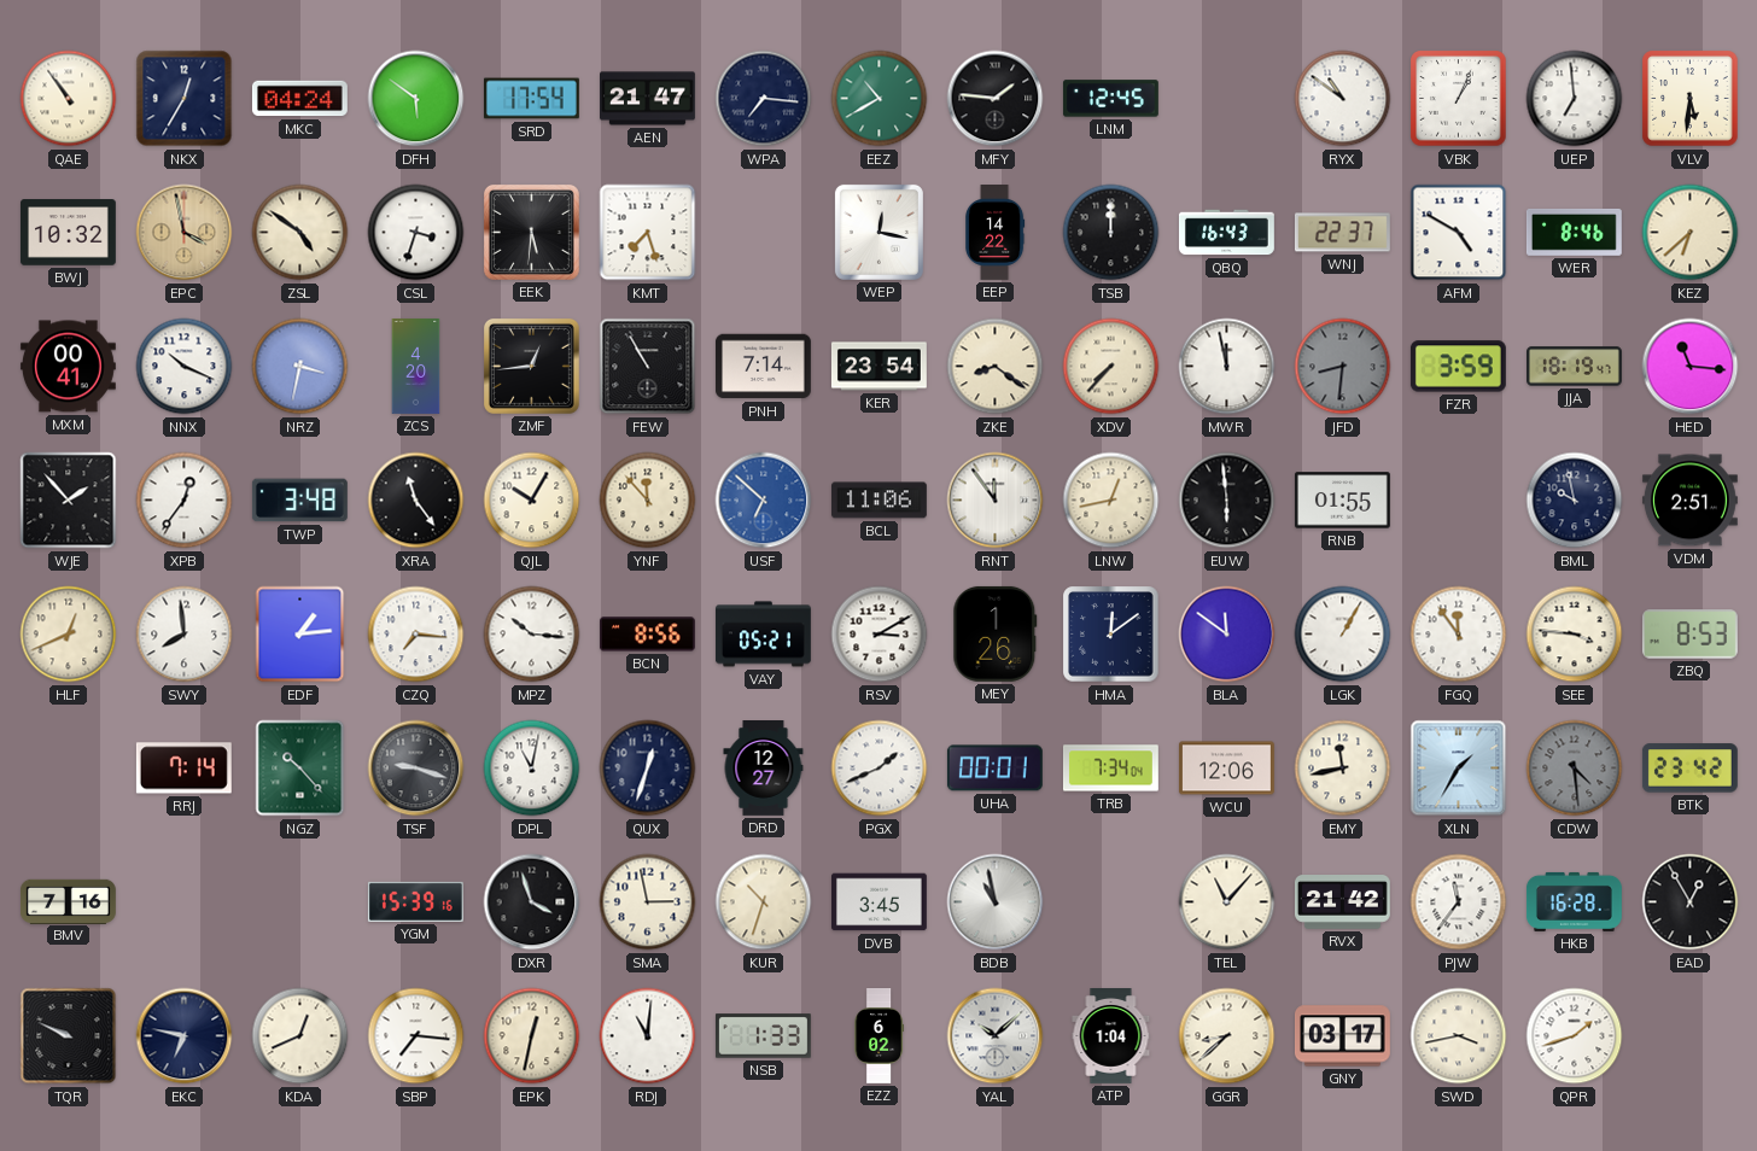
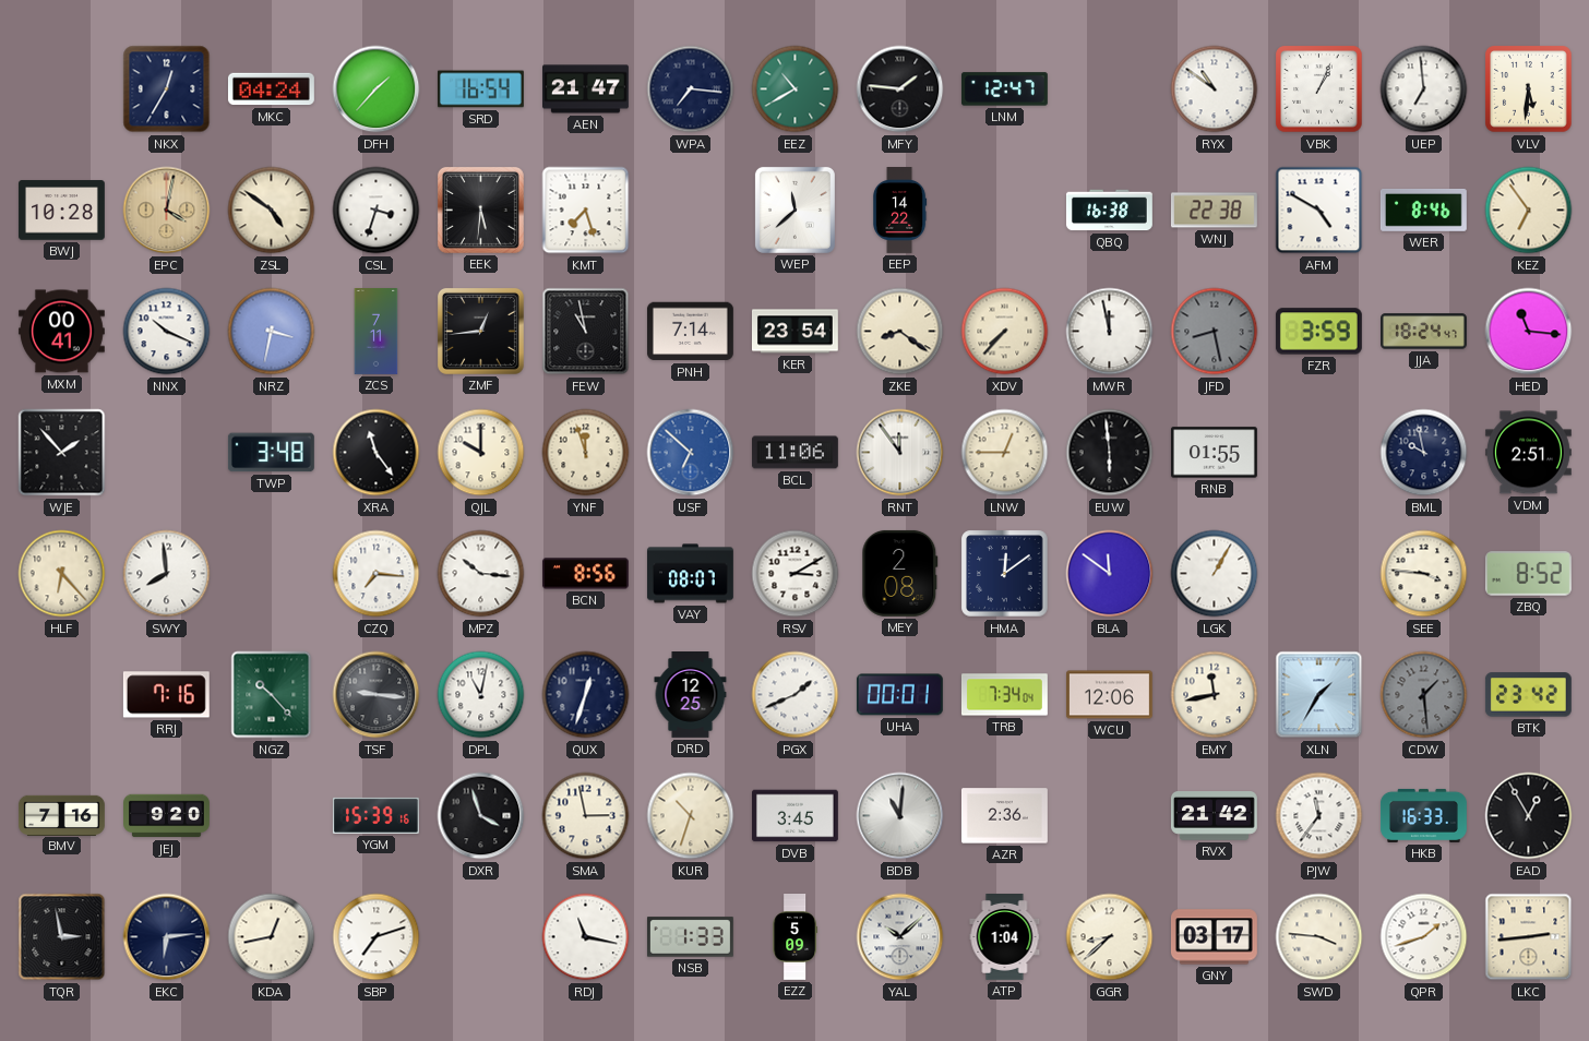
QAE: 10:54 -> none (69, 99)
DFH: 5:51 -> 1:37 (377, 89)
SRD: 17:54 -> 16:54 (480, 89)
LNM: 12:45 -> 12:47 (1004, 89)
BWJ: 10:32 -> 10:28 (62, 211)
EPC: 3:58 -> 4:02 (167, 211)
WEP: 12:17 -> 11:38 (794, 210)
TSB: 12:00 -> none (1111, 233)
QBQ: 16:43 -> 16:38 (1109, 211)
WNJ: 22:37 -> 22:38 (1214, 211)
KEZ: 6:38 -> 6:54 (1529, 211)
ZCS: 4:20 -> 7:11 (377, 332)
FEW: 10:55 -> 10:58 (586, 332)
JFD: 8:31 -> 8:28 (1215, 332)
JJA: 18:19 -> 18:24 (1424, 332)
XPB: 12:36 -> none (185, 501)
QJL: 10:05 -> 10:00 (481, 453)
YNF: 11:53 -> 11:57 (586, 453)
LNW: 12:43 -> 12:45 (1005, 453)
HLF: 12:41 -> 6:23 (62, 574)
EDF: 1:14 -> none (300, 635)
VAY: 05:21 -> 08:07 (690, 574)
MEY: 1:26 -> 2:08 (900, 573)
FGQ: 11:54 -> none (1459, 635)
ZBQ: 8:53 -> 8:52 (1528, 574)
RRJ: 7:14 -> 7:16 (166, 695)
TSF: 9:18 -> 9:16 (377, 695)
DRD: 12:27 -> 12:25 (691, 695)
CDW: 4:29 -> 1:29 (1424, 695)
JEJ: none -> 9:20 (167, 816)
BDB: 10:58 -> 11:01 (900, 816)
AZR: none -> 2:36 (1004, 816)
TEL: 11:07 -> none (1227, 902)
HKB: 16:28 -> 16:33 (1423, 815)
TQR: 9:49 -> 2:58 (62, 937)
EKC: 6:47 -> 6:14 (167, 937)
KDA: 12:41 -> 12:43 (272, 937)
SBP: 7:16 -> 7:12 (377, 937)
EPK: 12:32 -> none (532, 1036)
RDJ: 11:01 -> 11:17 (586, 937)
EZZ: 6:02 -> 5:09 (794, 937)
SWD: 3:43 -> 3:46 (1319, 937)
LKC: none -> 2:44 (1529, 937)
